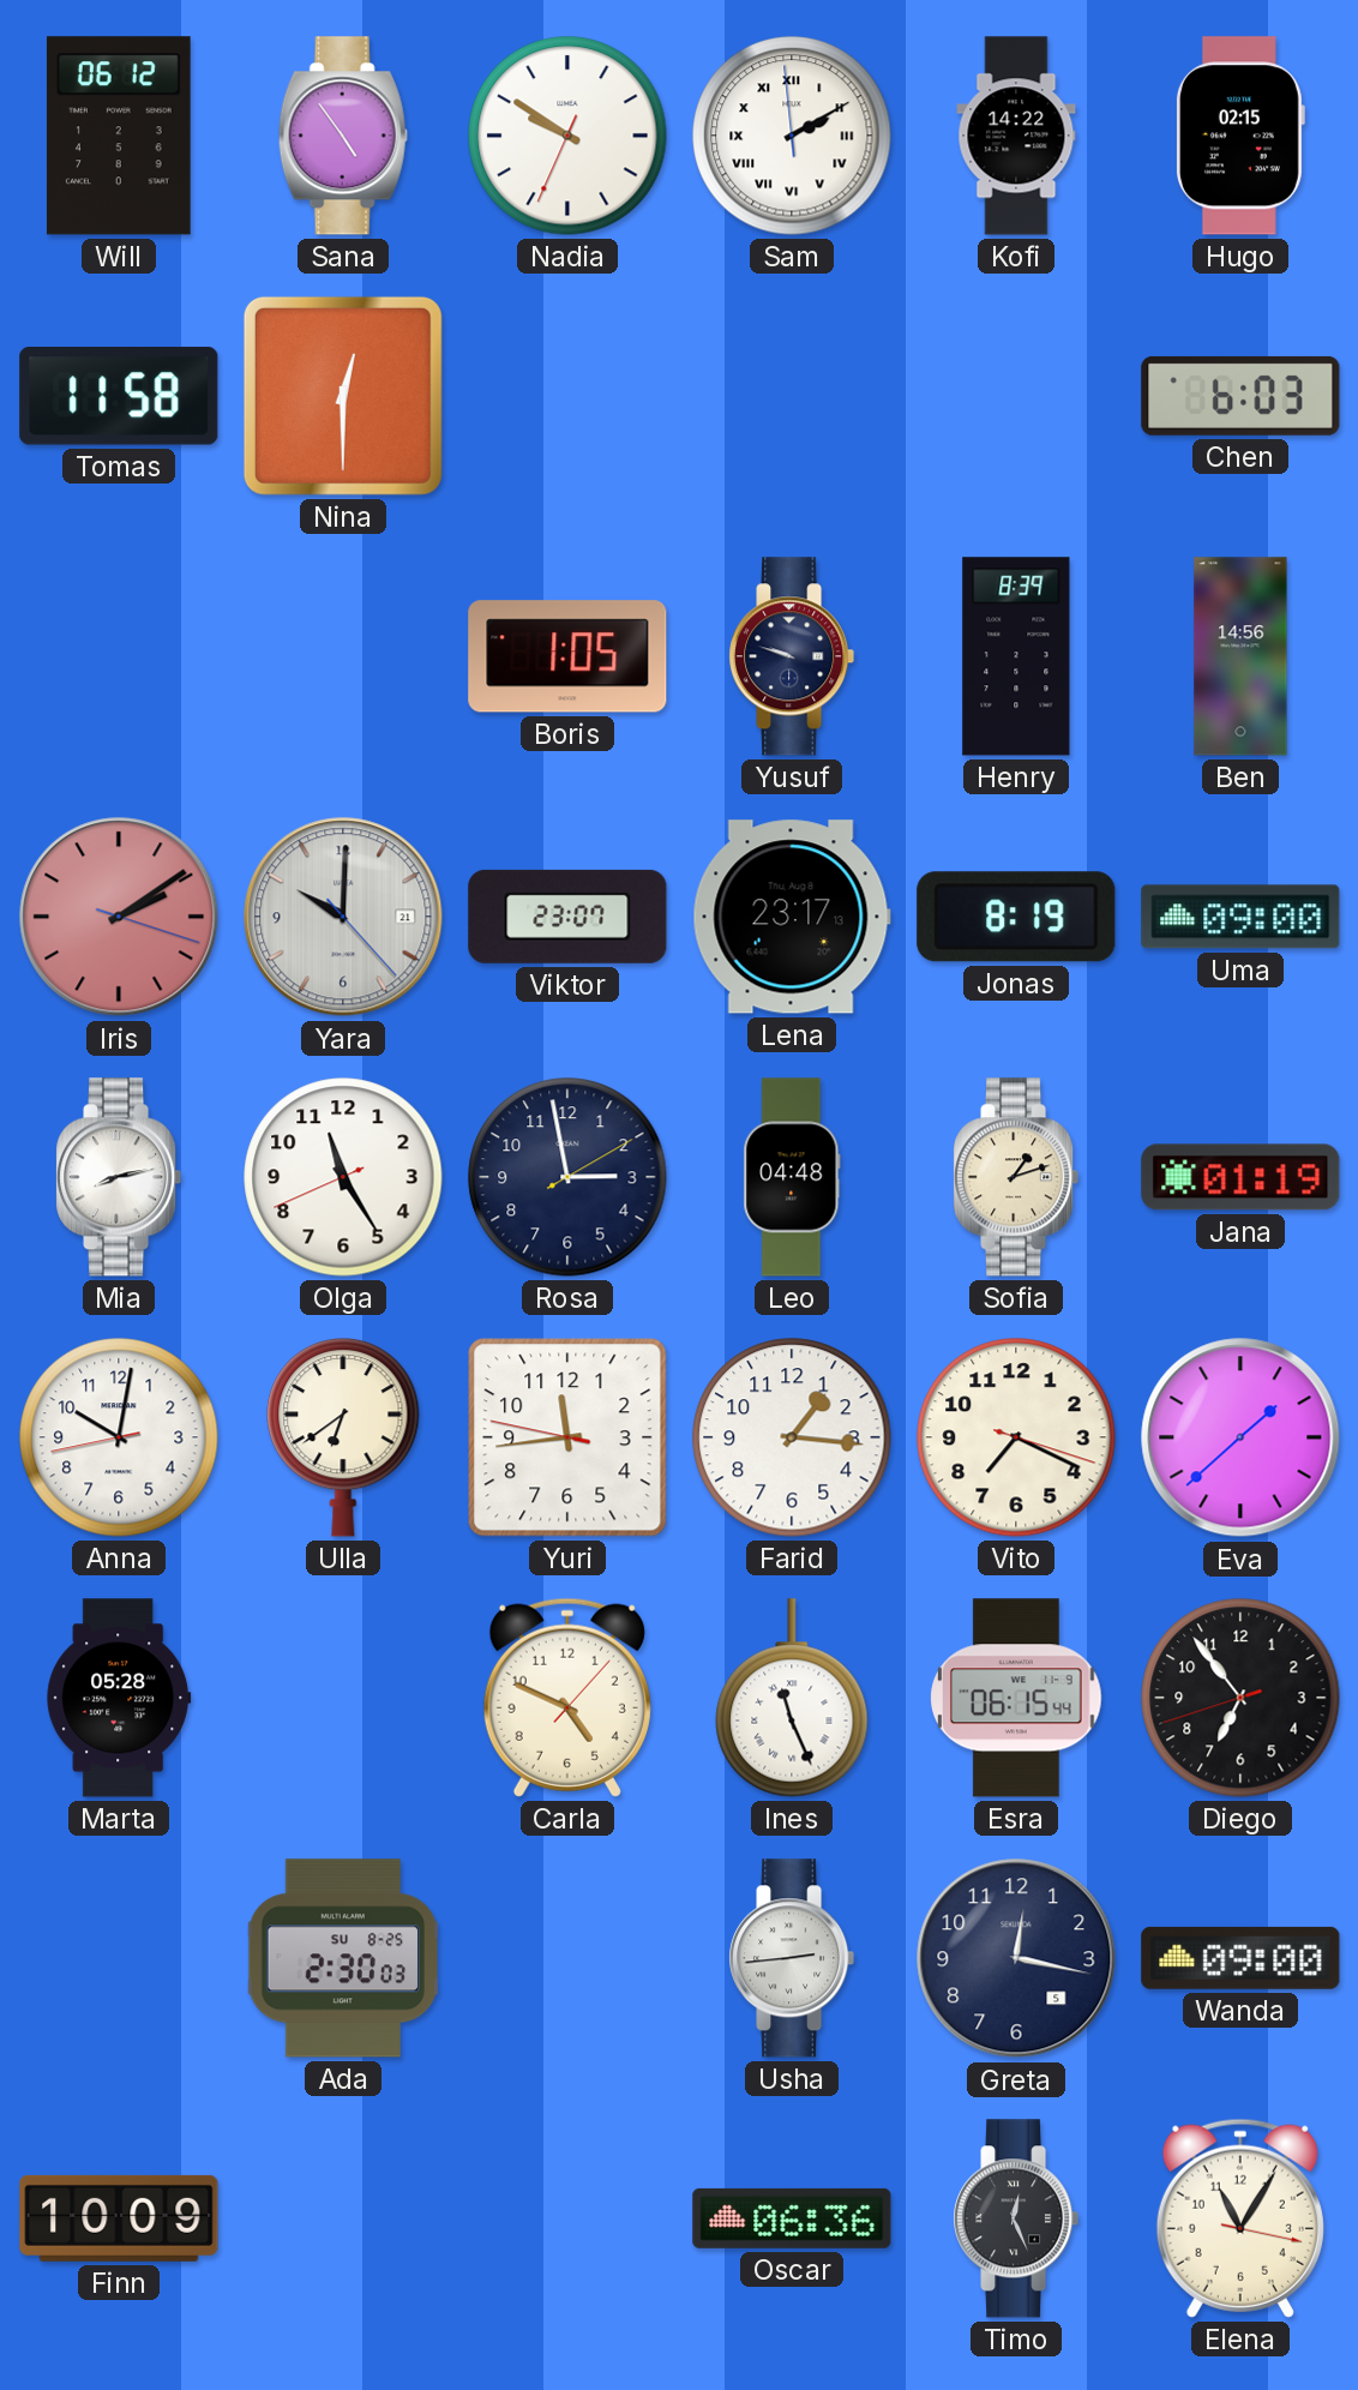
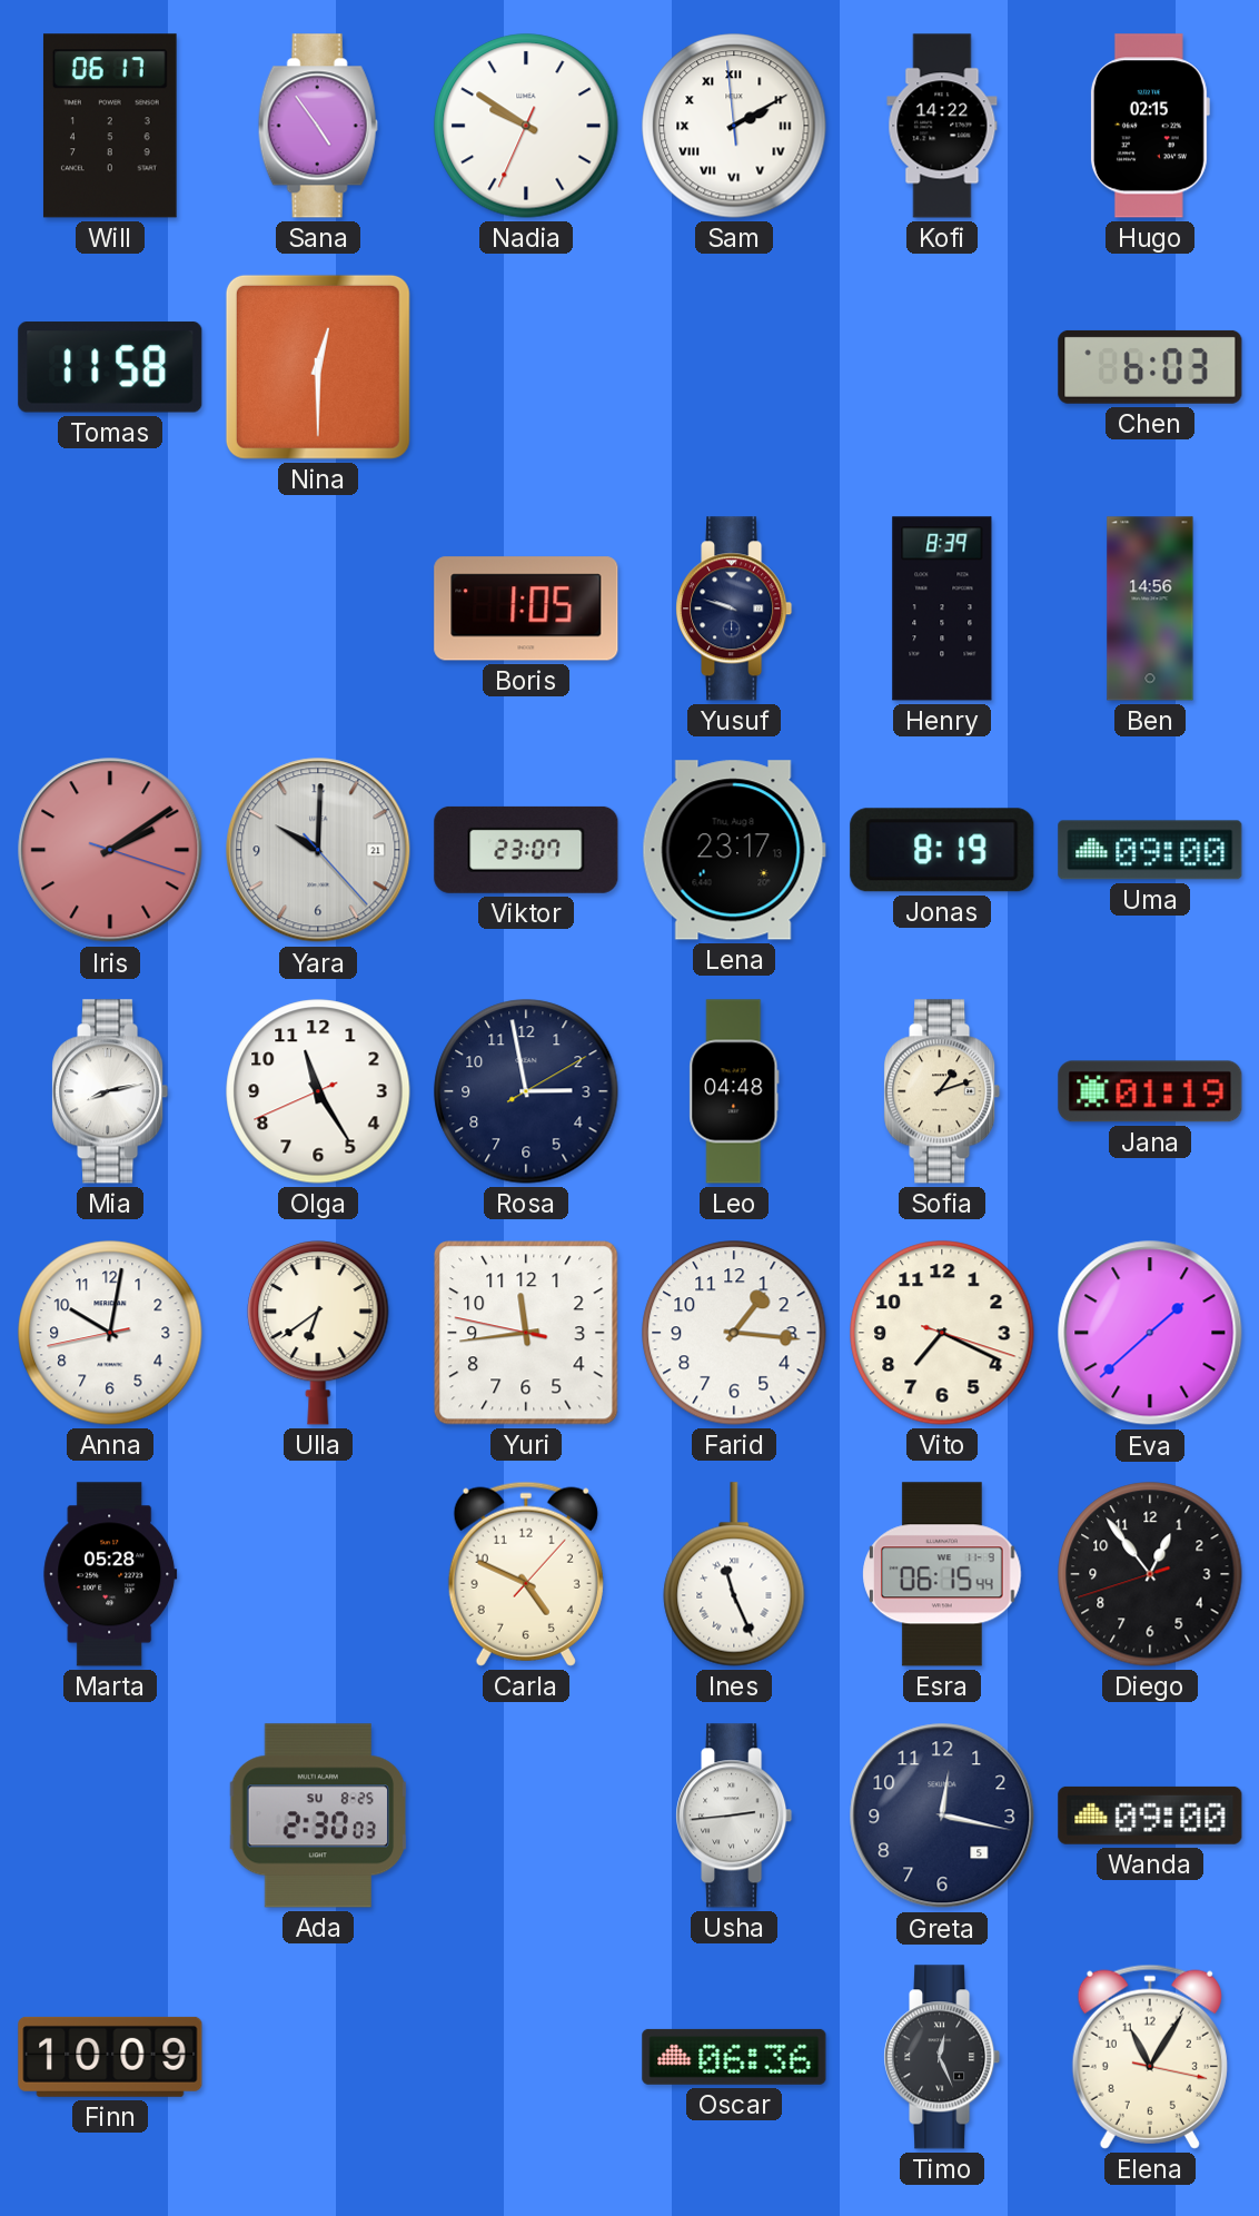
Will: 06:12 -> 06:17 (110, 126)
Diego: 6:53 -> 12:53 (1150, 1574)
